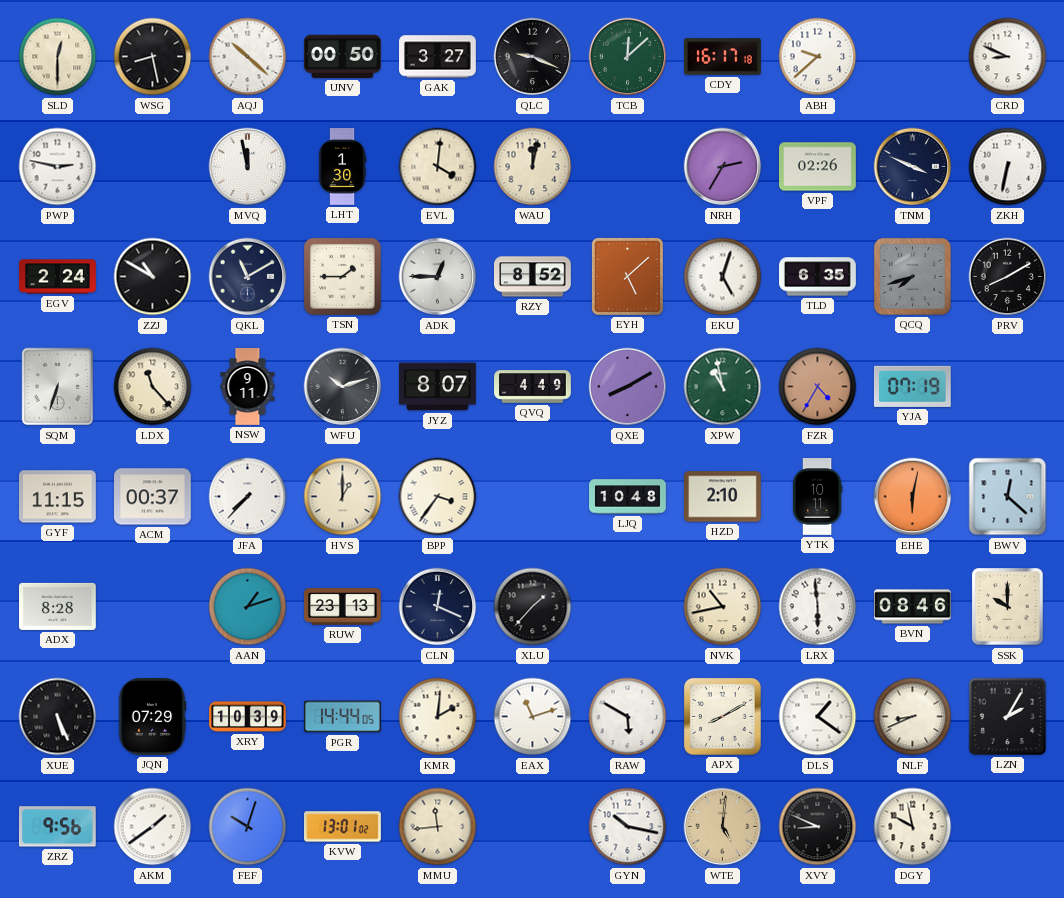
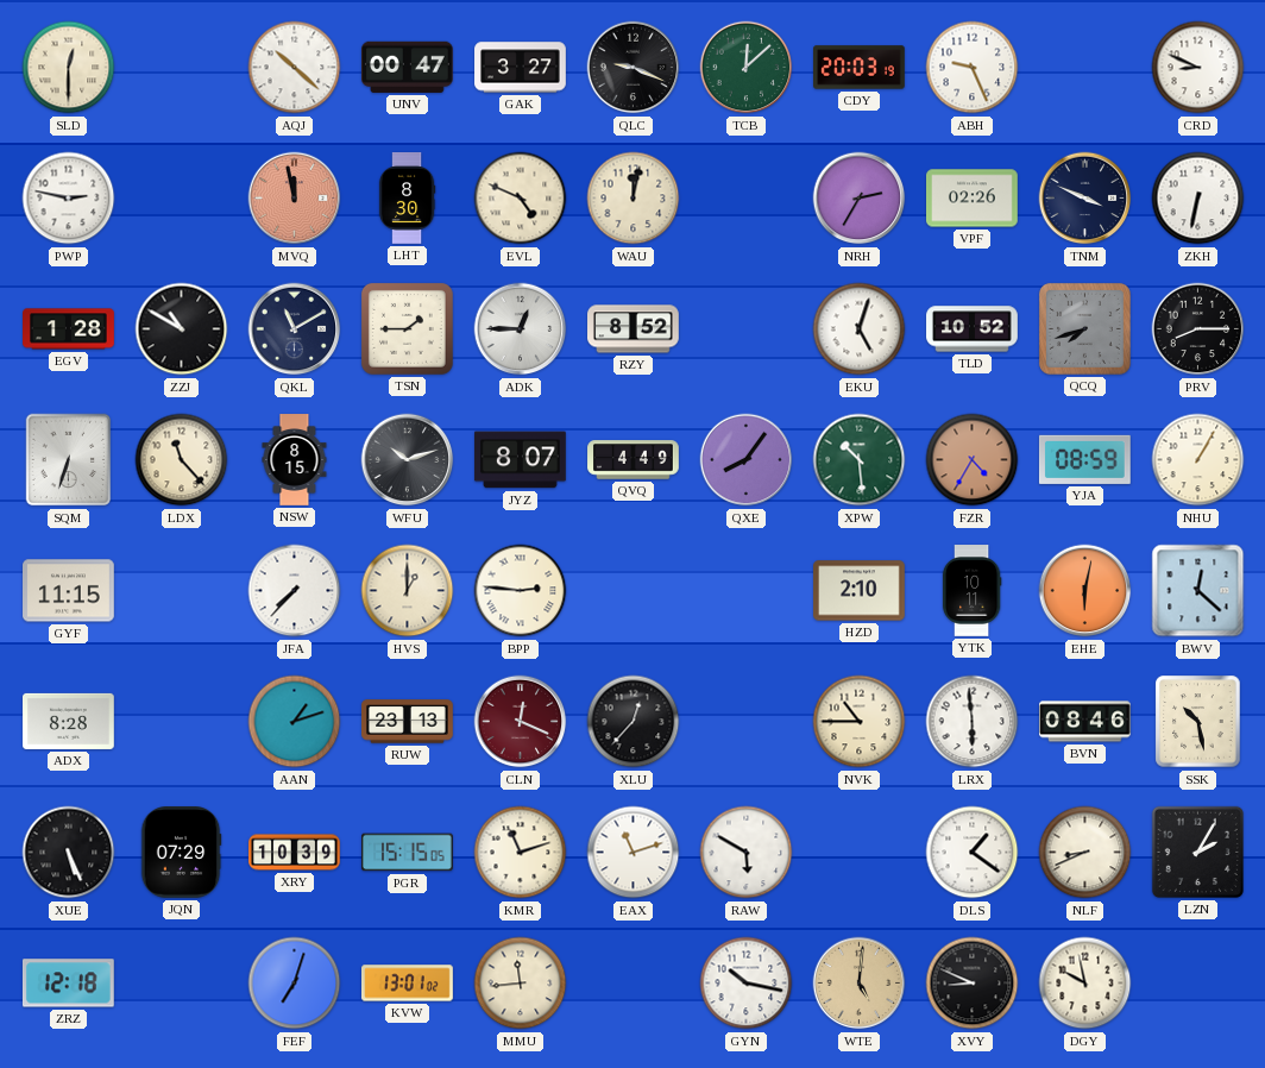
WSG: 8:28 -> none (153, 57)
UNV: 00:50 -> 00:47 (407, 67)
CDY: 16:17 -> 20:03 (860, 68)
ABH: 9:38 -> 9:26 (973, 68)
MVQ dial: white -> salmon (295, 199)
LHT: 1:30 -> 8:30 (407, 199)
EVL: 4:01 -> 4:49 (521, 199)
EGV: 2:24 -> 1:28 (69, 329)
EYH: 5:08 -> none (627, 276)
TLD: 6:35 -> 10:52 (973, 329)
PRV: 8:10 -> 8:15 (1198, 329)
NSW: 9:11 -> 8:15 (295, 460)
QXE: 8:10 -> 8:06 (747, 460)
XPW: 10:58 -> 10:29 (860, 460)
YJA: 07:19 -> 08:59 (1084, 459)
NHU: none -> 1:05 (1198, 460)
ACM: 00:37 -> none (153, 497)
BPP: 3:36 -> 2:46 (521, 591)
LJQ: 10:48 -> none (628, 497)
CLN dial: navy -> burgundy (521, 722)
XLU: 1:37 -> 12:37 (634, 722)
NVK: 10:43 -> 10:45 (860, 722)
SSK: 10:00 -> 10:28 (1198, 722)
PGR: 14:44 -> 15:15 (408, 853)
KMR: 2:01 -> 11:12 (521, 853)
APX: 8:10 -> none (722, 716)
ZRZ: 9:56 -> 12:18 (68, 984)
AKM: 1:39 -> none (153, 827)
FEF: 10:03 -> 7:03 (295, 984)
